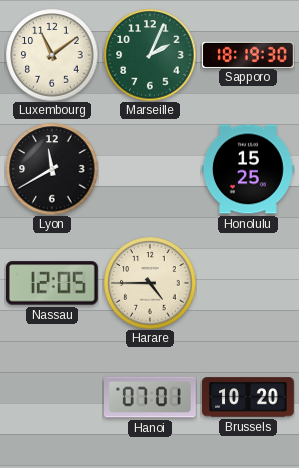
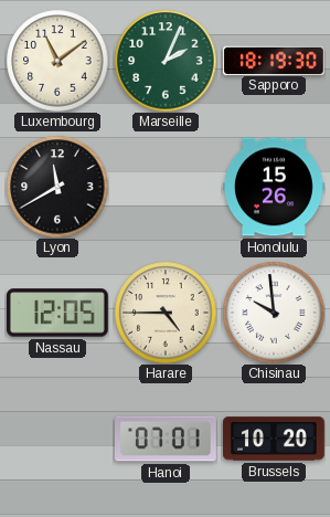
Honolulu: 15:25 -> 15:26 (275, 187)
Chisinau: none -> 9:59 (274, 313)
